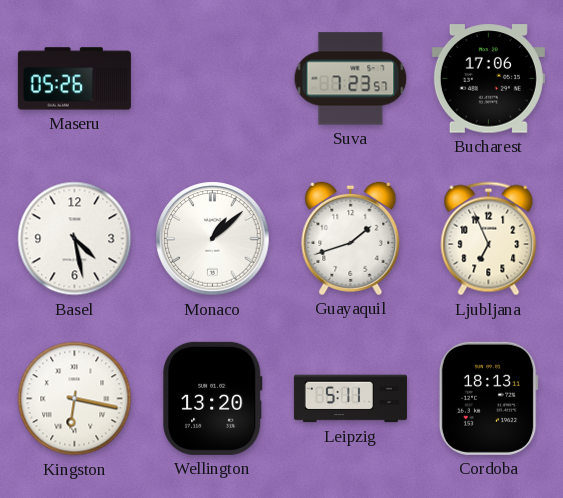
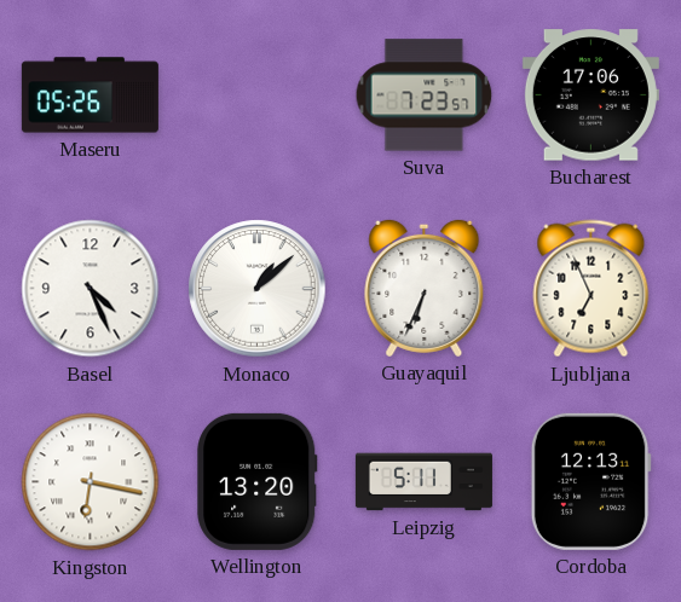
Basel: 4:28 -> 4:26 (91, 289)
Guayaquil: 1:42 -> 6:34 (425, 288)
Cordoba: 18:13 -> 12:13 (590, 481)
